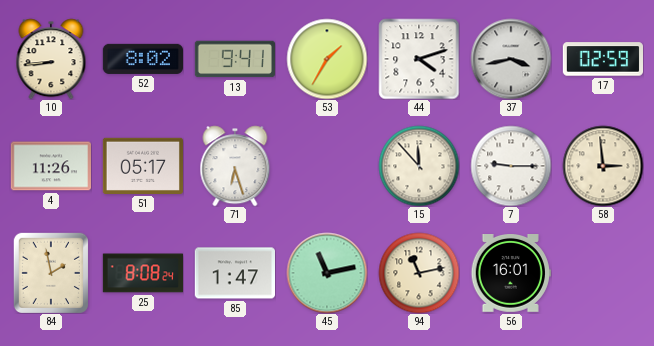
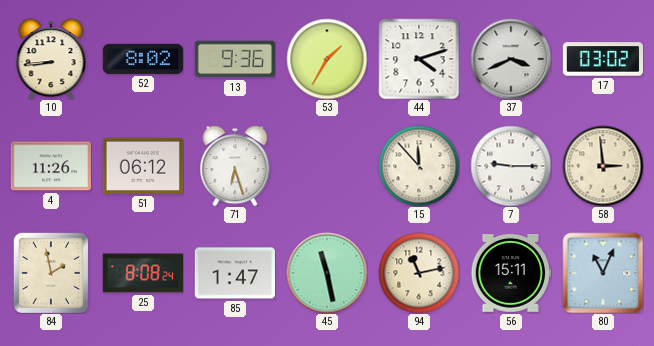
13: 9:41 -> 9:36 (234, 59)
37: 3:43 -> 3:41 (511, 59)
17: 02:59 -> 03:02 (602, 59)
51: 05:17 -> 06:12 (142, 166)
45: 11:13 -> 11:28 (327, 273)
56: 16:01 -> 15:11 (511, 274)
80: none -> 11:04 (603, 273)
